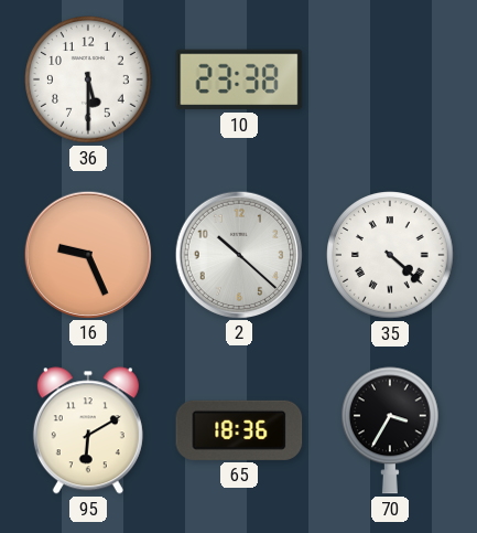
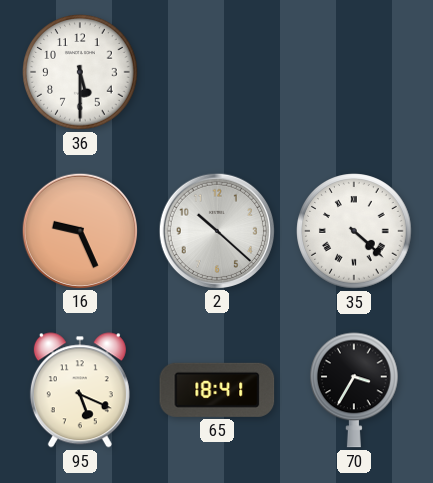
10: 23:38 -> none (239, 79)
95: 6:10 -> 5:19 (80, 390)
65: 18:36 -> 18:41 (217, 390)
